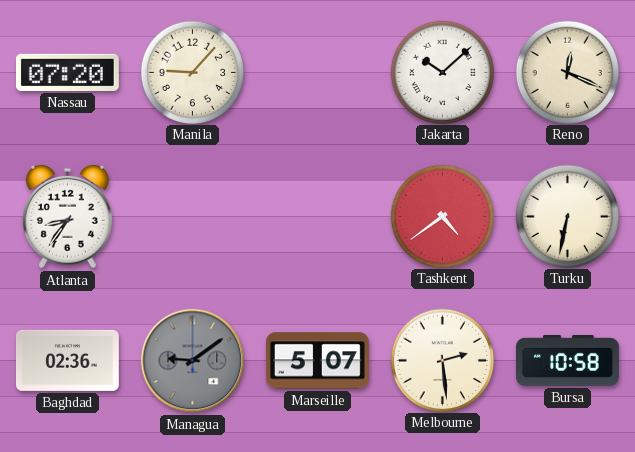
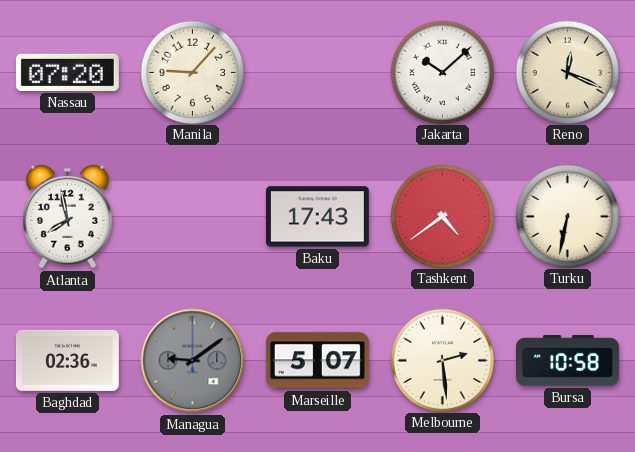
Atlanta: 8:36 -> 7:58 (67, 217)
Baku: none -> 17:43 (317, 217)
